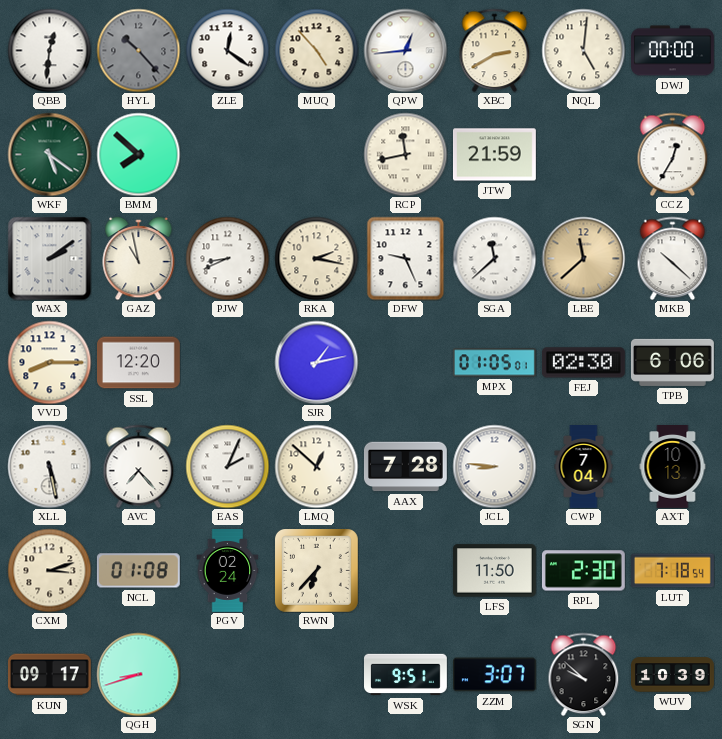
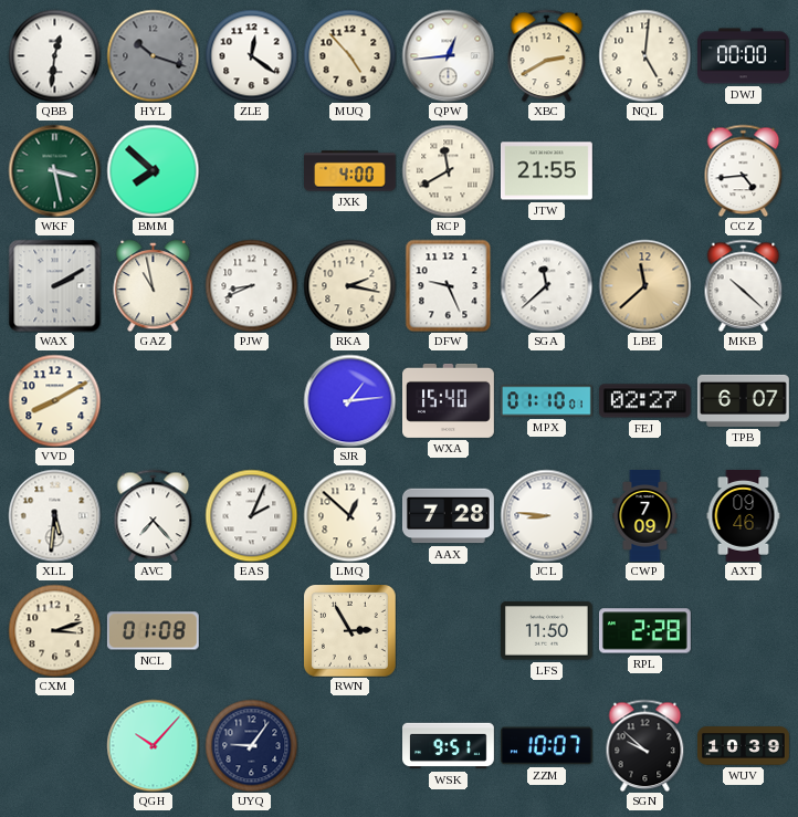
HYL: 10:23 -> 10:18 (153, 55)
WKF: 5:21 -> 3:28 (54, 170)
JXK: none -> 4:00 (350, 171)
RCP: 11:43 -> 11:40 (448, 170)
JTW: 21:59 -> 21:55 (547, 171)
CCZ: 12:35 -> 4:44 (744, 170)
WAX: 2:09 -> 2:10 (54, 285)
VVD: 8:15 -> 8:10 (54, 400)
SSL: 12:20 -> none (139, 363)
SJR: 1:13 -> 1:14 (349, 400)
WXA: none -> 15:40 (449, 400)
MPX: 01:05 -> 01:10 (546, 401)
FEJ: 02:30 -> 02:27 (644, 401)
TPB: 6:06 -> 6:07 (744, 400)
XLL: 5:28 -> 5:31 (54, 515)
CWP: 7:04 -> 7:09 (645, 516)
AXT: 10:13 -> 09:46 (744, 516)
PGV: 02:24 -> none (228, 571)
RWN: 6:37 -> 2:55 (350, 631)
RPL: 2:30 -> 2:28 (644, 631)
LUT: 7:18 -> none (673, 571)
KUN: 09:17 -> none (50, 675)
QGH: 8:42 -> 10:07 (153, 745)
UYQ: none -> 9:06 (251, 745)
ZZM: 3:07 -> 10:07 (546, 746)
